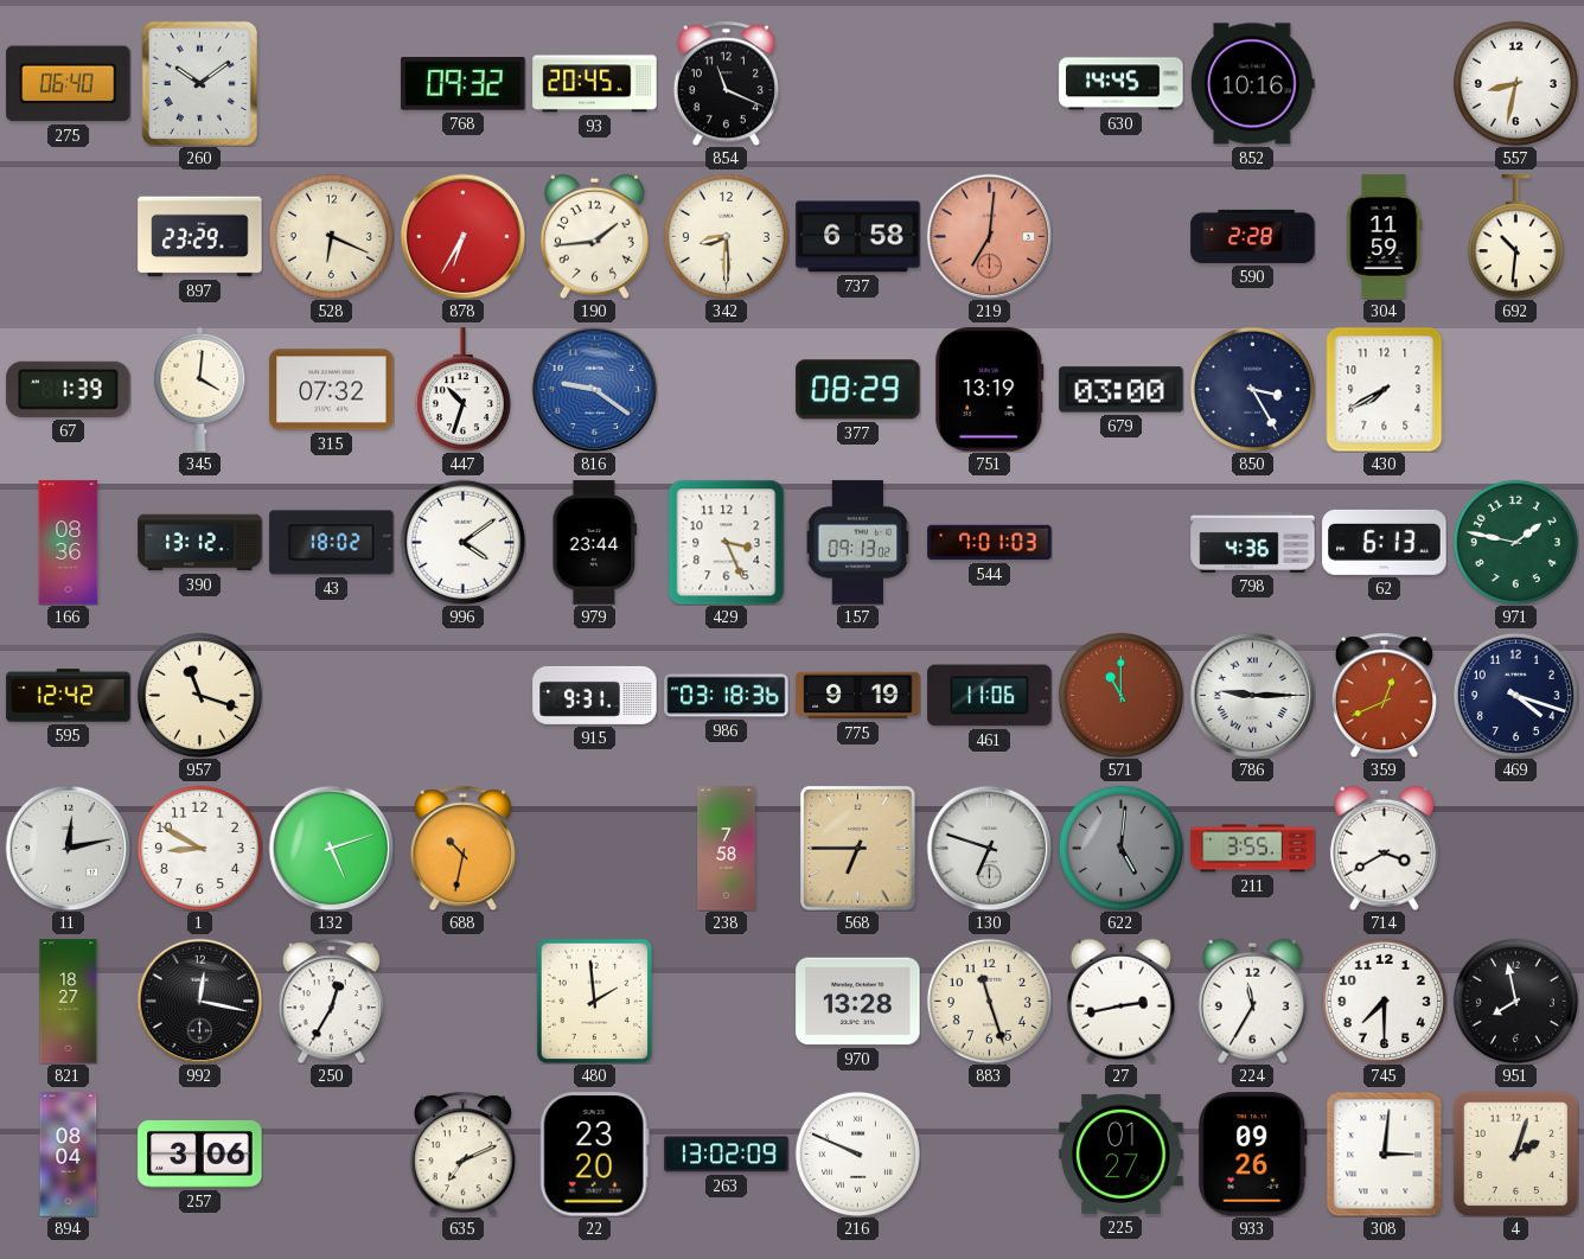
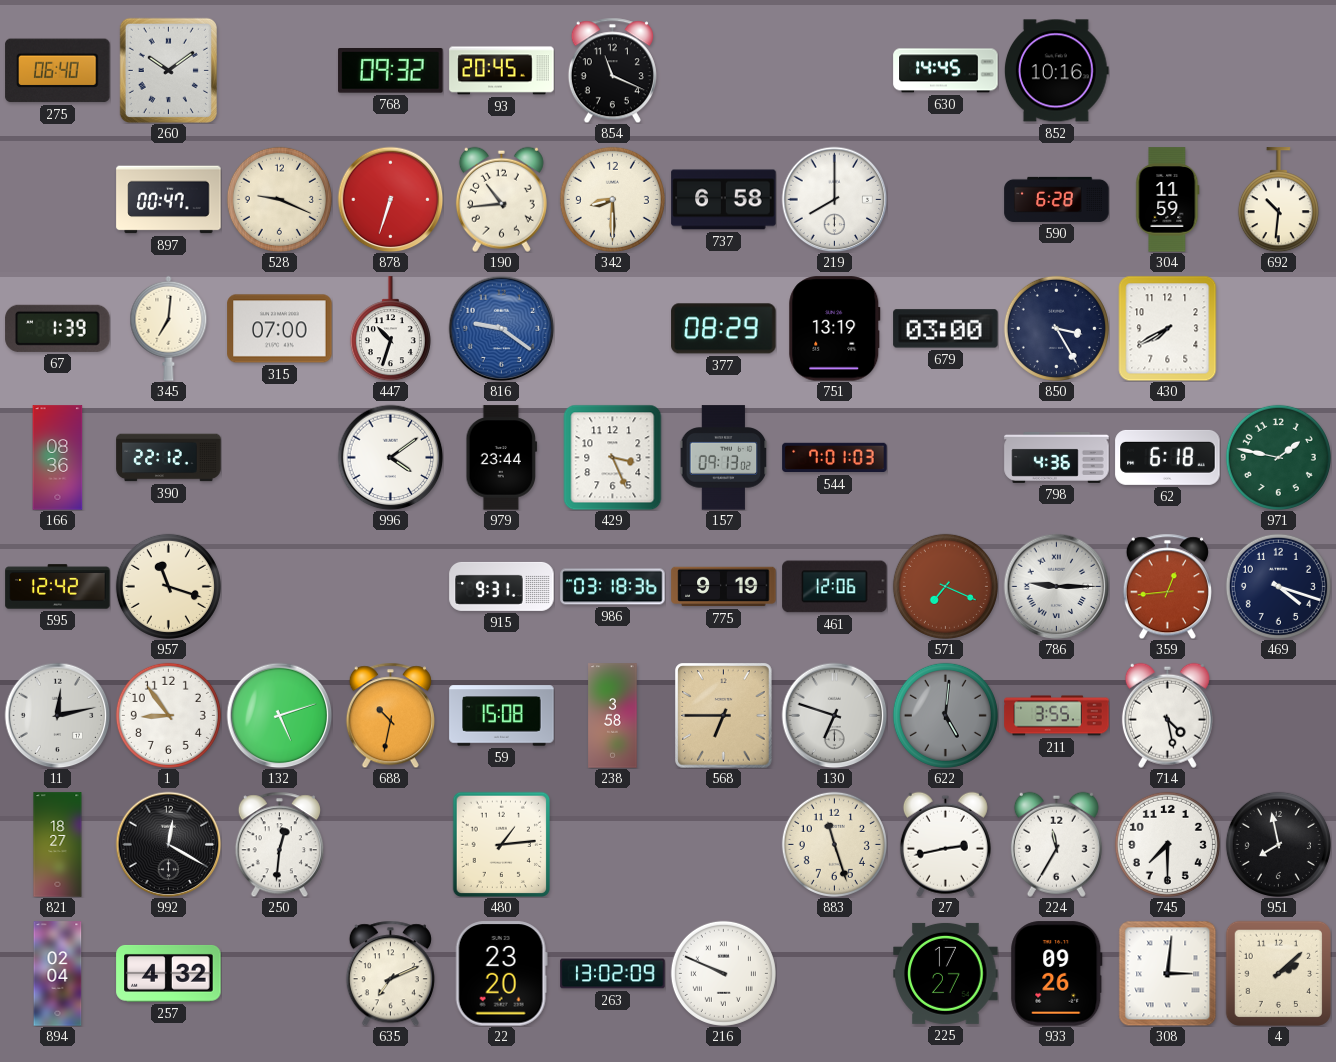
557: 8:32 -> none (1515, 83)
897: 23:29 -> 00:47 (169, 200)
528: 6:19 -> 9:19 (279, 199)
878: 6:35 -> 6:33 (390, 199)
190: 1:44 -> 10:44 (501, 199)
219: 7:01 -> 8:00 (834, 199)
219 dial: salmon -> white (834, 199)
590: 2:28 -> 6:28 (1057, 199)
345: 4:01 -> 7:01 (169, 328)
315: 07:32 -> 07:00 (280, 329)
390: 13:12 -> 22:12 (169, 458)
43: 18:02 -> none (332, 543)
62: 6:13 -> 6:18 (1168, 457)
461: 11:06 -> 12:06 (835, 587)
571: 11:00 -> 7:19 (945, 586)
359: 12:41 -> 12:44 (1167, 586)
1: 8:50 -> 8:54 (168, 715)
59: none -> 15:08 (502, 716)
238: 7:58 -> 3:58 (613, 716)
714: 3:40 -> 4:28 (1167, 715)
992: 12:17 -> 12:20 (168, 844)
250: 12:35 -> 12:31 (279, 844)
480: 1:59 -> 1:14 (501, 844)
970: 13:28 -> none (858, 1002)
894: 08:04 -> 02:04 (58, 974)
257: 3:06 -> 4:32 (169, 973)
225: 01:27 -> 17:27 (946, 973)
4: 2:03 -> 2:08 (1278, 973)
